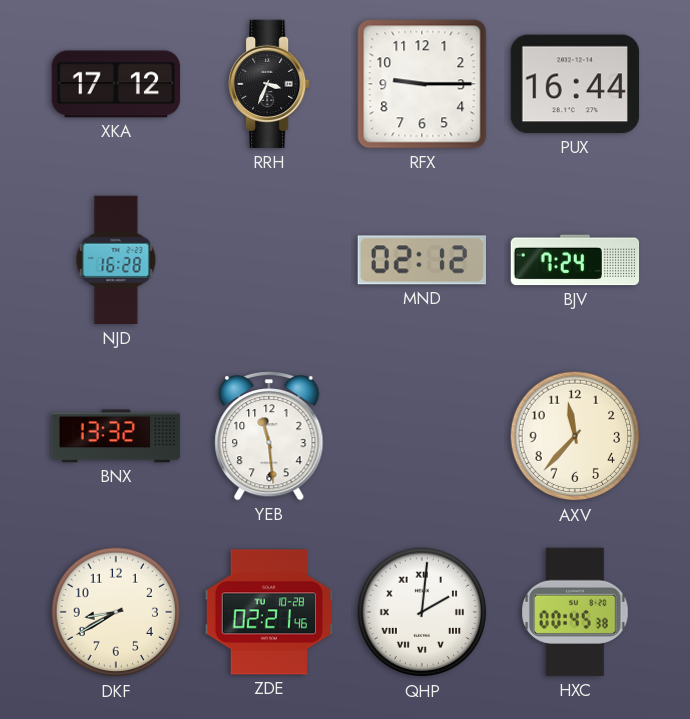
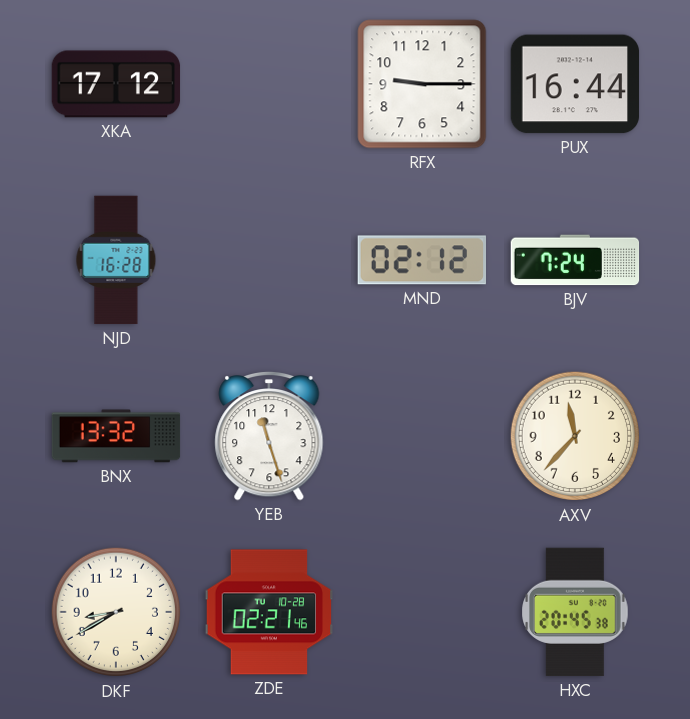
RRH: 3:34 -> none (269, 84)
YEB: 11:29 -> 11:27 (269, 436)
QHP: 2:01 -> none (422, 612)
HXC: 00:45 -> 20:45 (575, 612)
